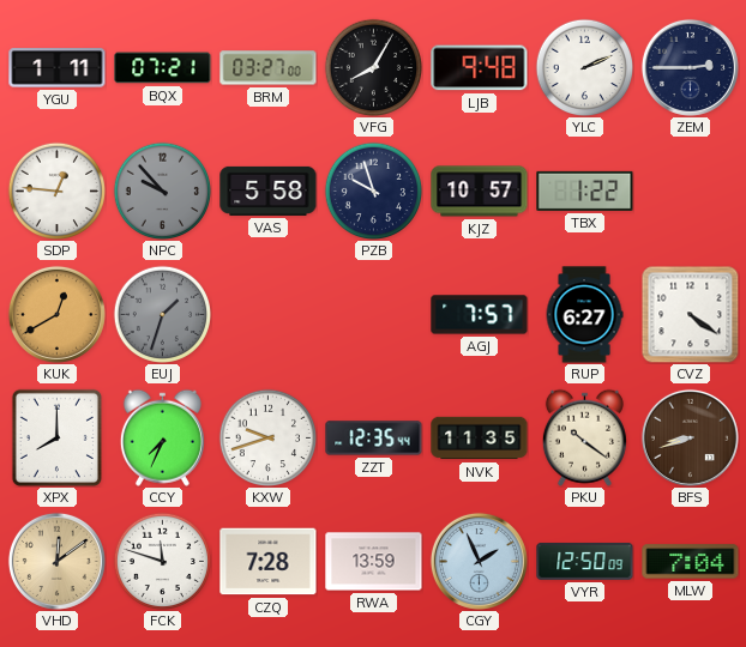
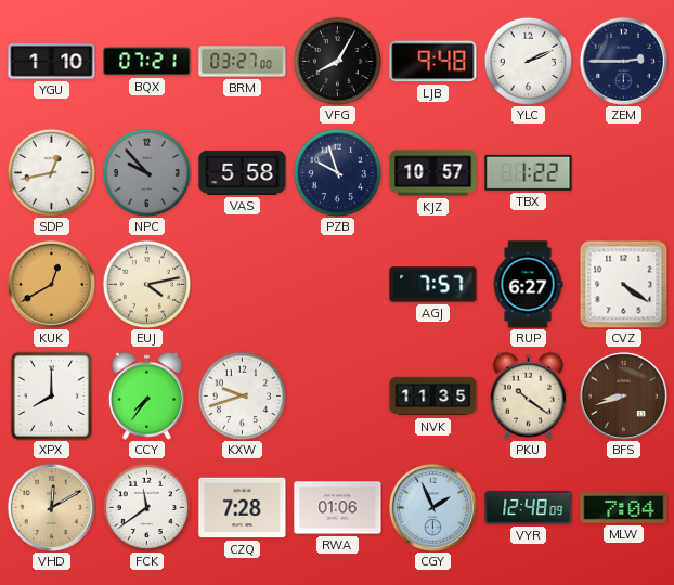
YGU: 1:11 -> 1:10 (52, 62)
SDP: 12:46 -> 12:43 (51, 172)
EUJ: 1:33 -> 4:13 (146, 284)
EUJ dial: grey -> cream (146, 284)
CCY: 7:34 -> 7:36 (146, 395)
ZZT: 12:35 -> none (374, 439)
VHD: 12:09 -> 12:10 (51, 507)
FCK: 11:48 -> 11:39 (146, 507)
RWA: 13:59 -> 01:06 (338, 508)
VYR: 12:50 -> 12:48 (529, 507)
